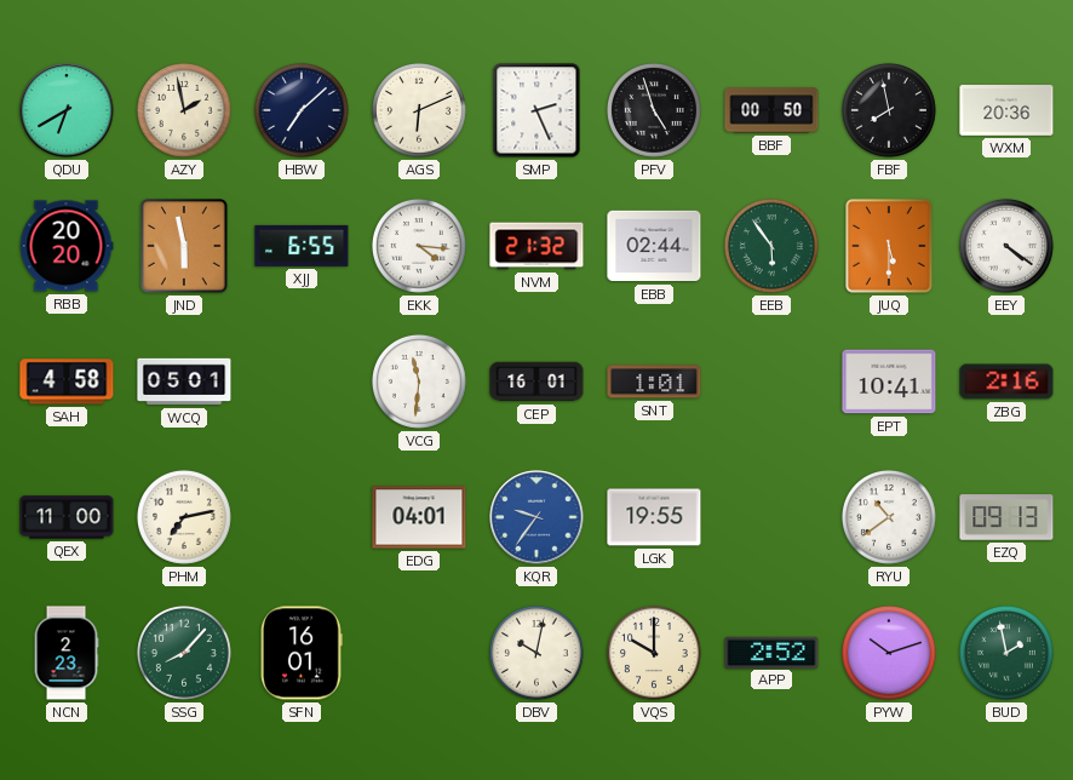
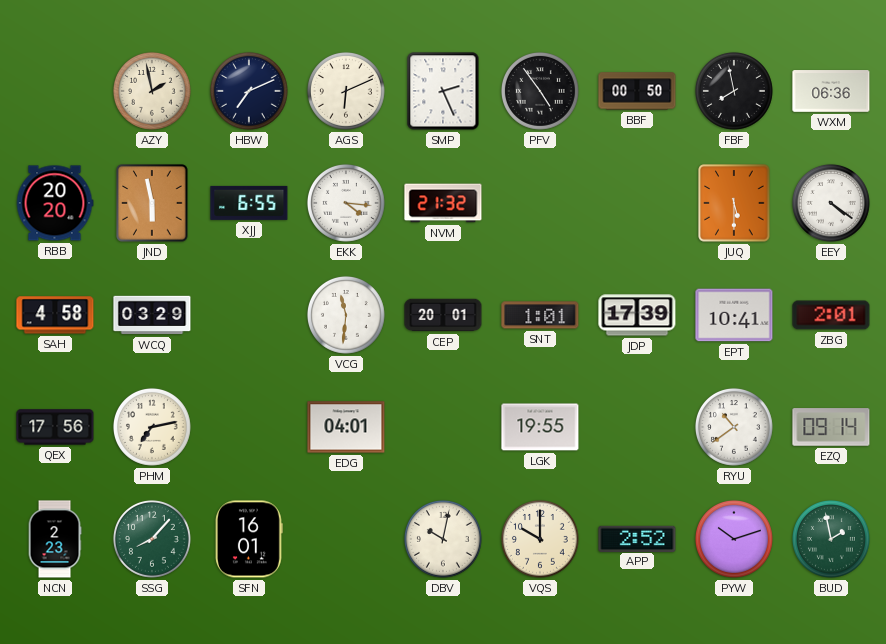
QDU: 6:40 -> none (67, 110)
HBW: 7:08 -> 7:11 (249, 91)
PFV: 4:57 -> 4:54 (540, 91)
WXM: 20:36 -> 06:36 (831, 91)
EBB: 02:44 -> none (654, 246)
EEB: 5:54 -> none (771, 246)
WCQ: 05:01 -> 03:29 (152, 315)
CEP: 16:01 -> 20:01 (443, 315)
JDP: none -> 17:39 (637, 315)
ZBG: 2:16 -> 2:01 (831, 315)
QEX: 11:00 -> 17:56 (55, 427)
KQR: 9:36 -> none (536, 517)
EZQ: 09:13 -> 09:14 (831, 427)
